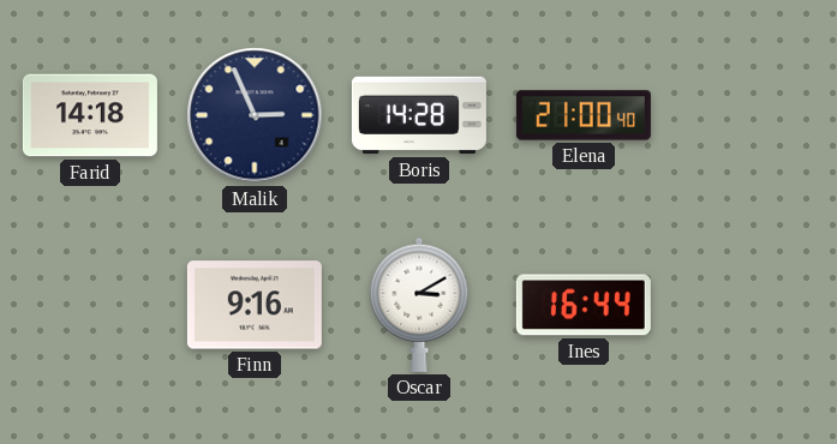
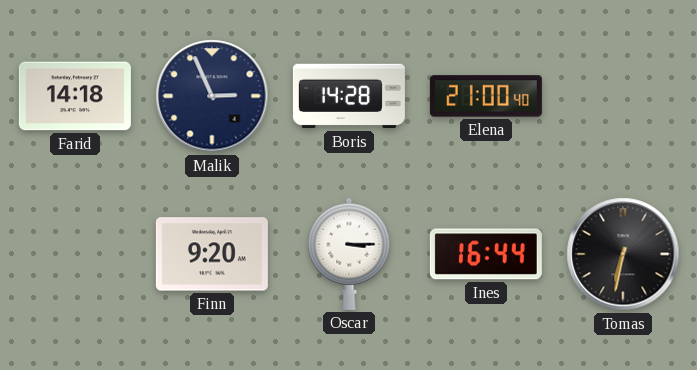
Finn: 9:16 -> 9:20 (212, 254)
Oscar: 3:10 -> 3:15 (349, 254)
Tomas: none -> 6:32 (623, 254)
